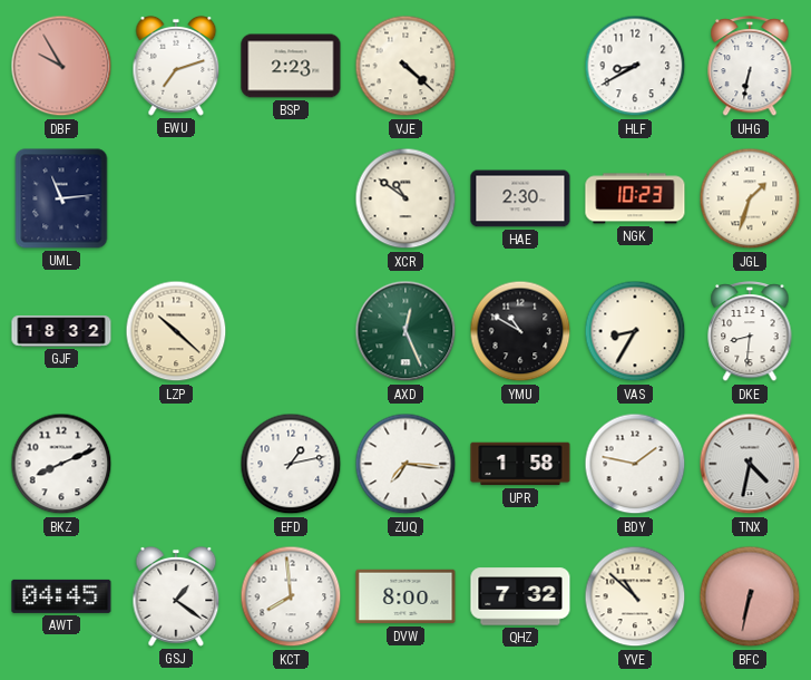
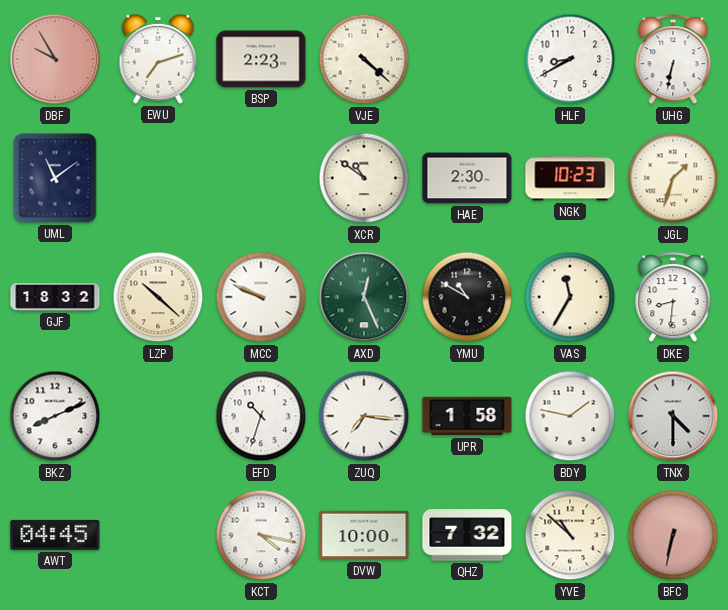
UML: 11:14 -> 11:09 (55, 178)
MCC: none -> 9:49 (261, 297)
VAS: 8:35 -> 11:35 (570, 297)
EFD: 1:13 -> 10:33 (261, 416)
TNX: 4:32 -> 4:30 (673, 416)
GSJ: 1:21 -> none (176, 596)
KCT: 7:59 -> 4:17 (261, 535)
DVW: 8:00 -> 10:00 (364, 535)
